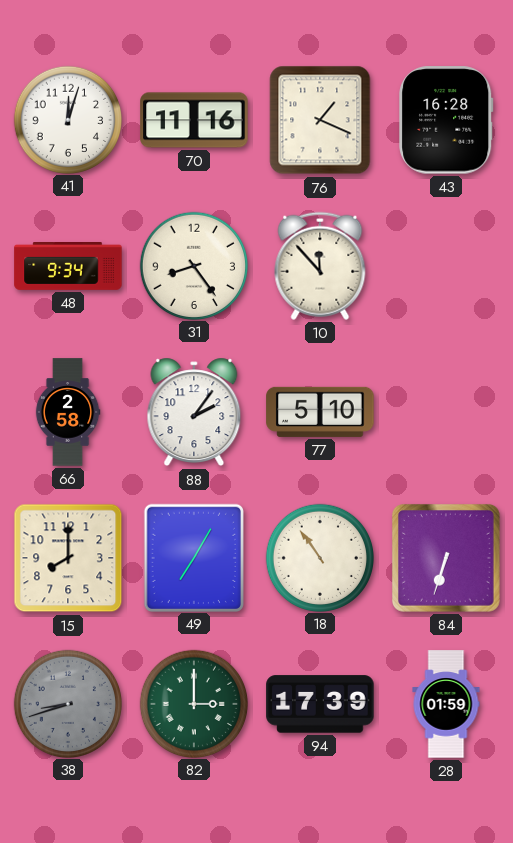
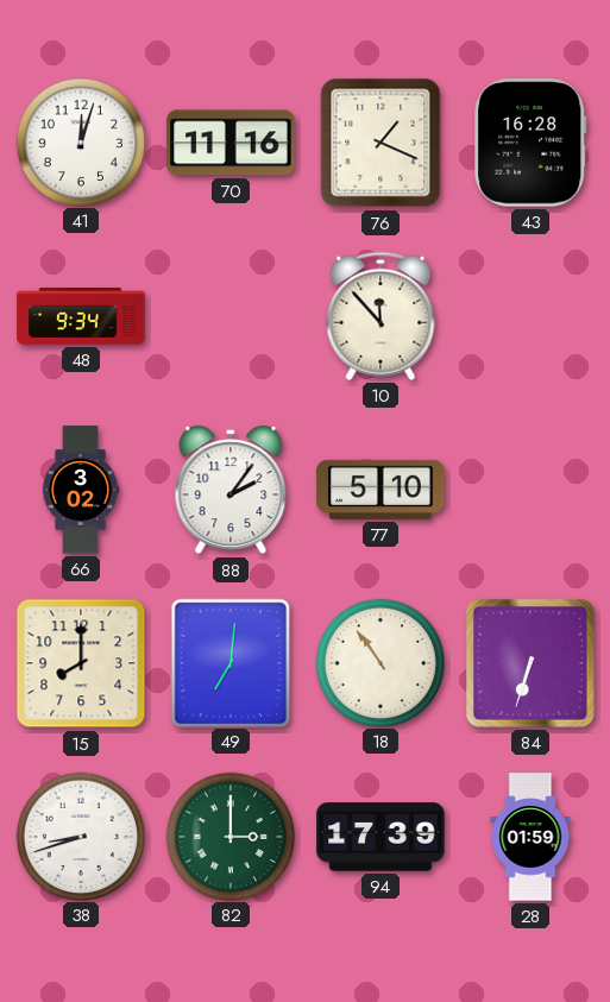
31: 8:24 -> none (193, 265)
66: 2:58 -> 3:02 (81, 490)
49: 7:05 -> 7:01 (231, 662)
38 dial: grey -> white (80, 836)
